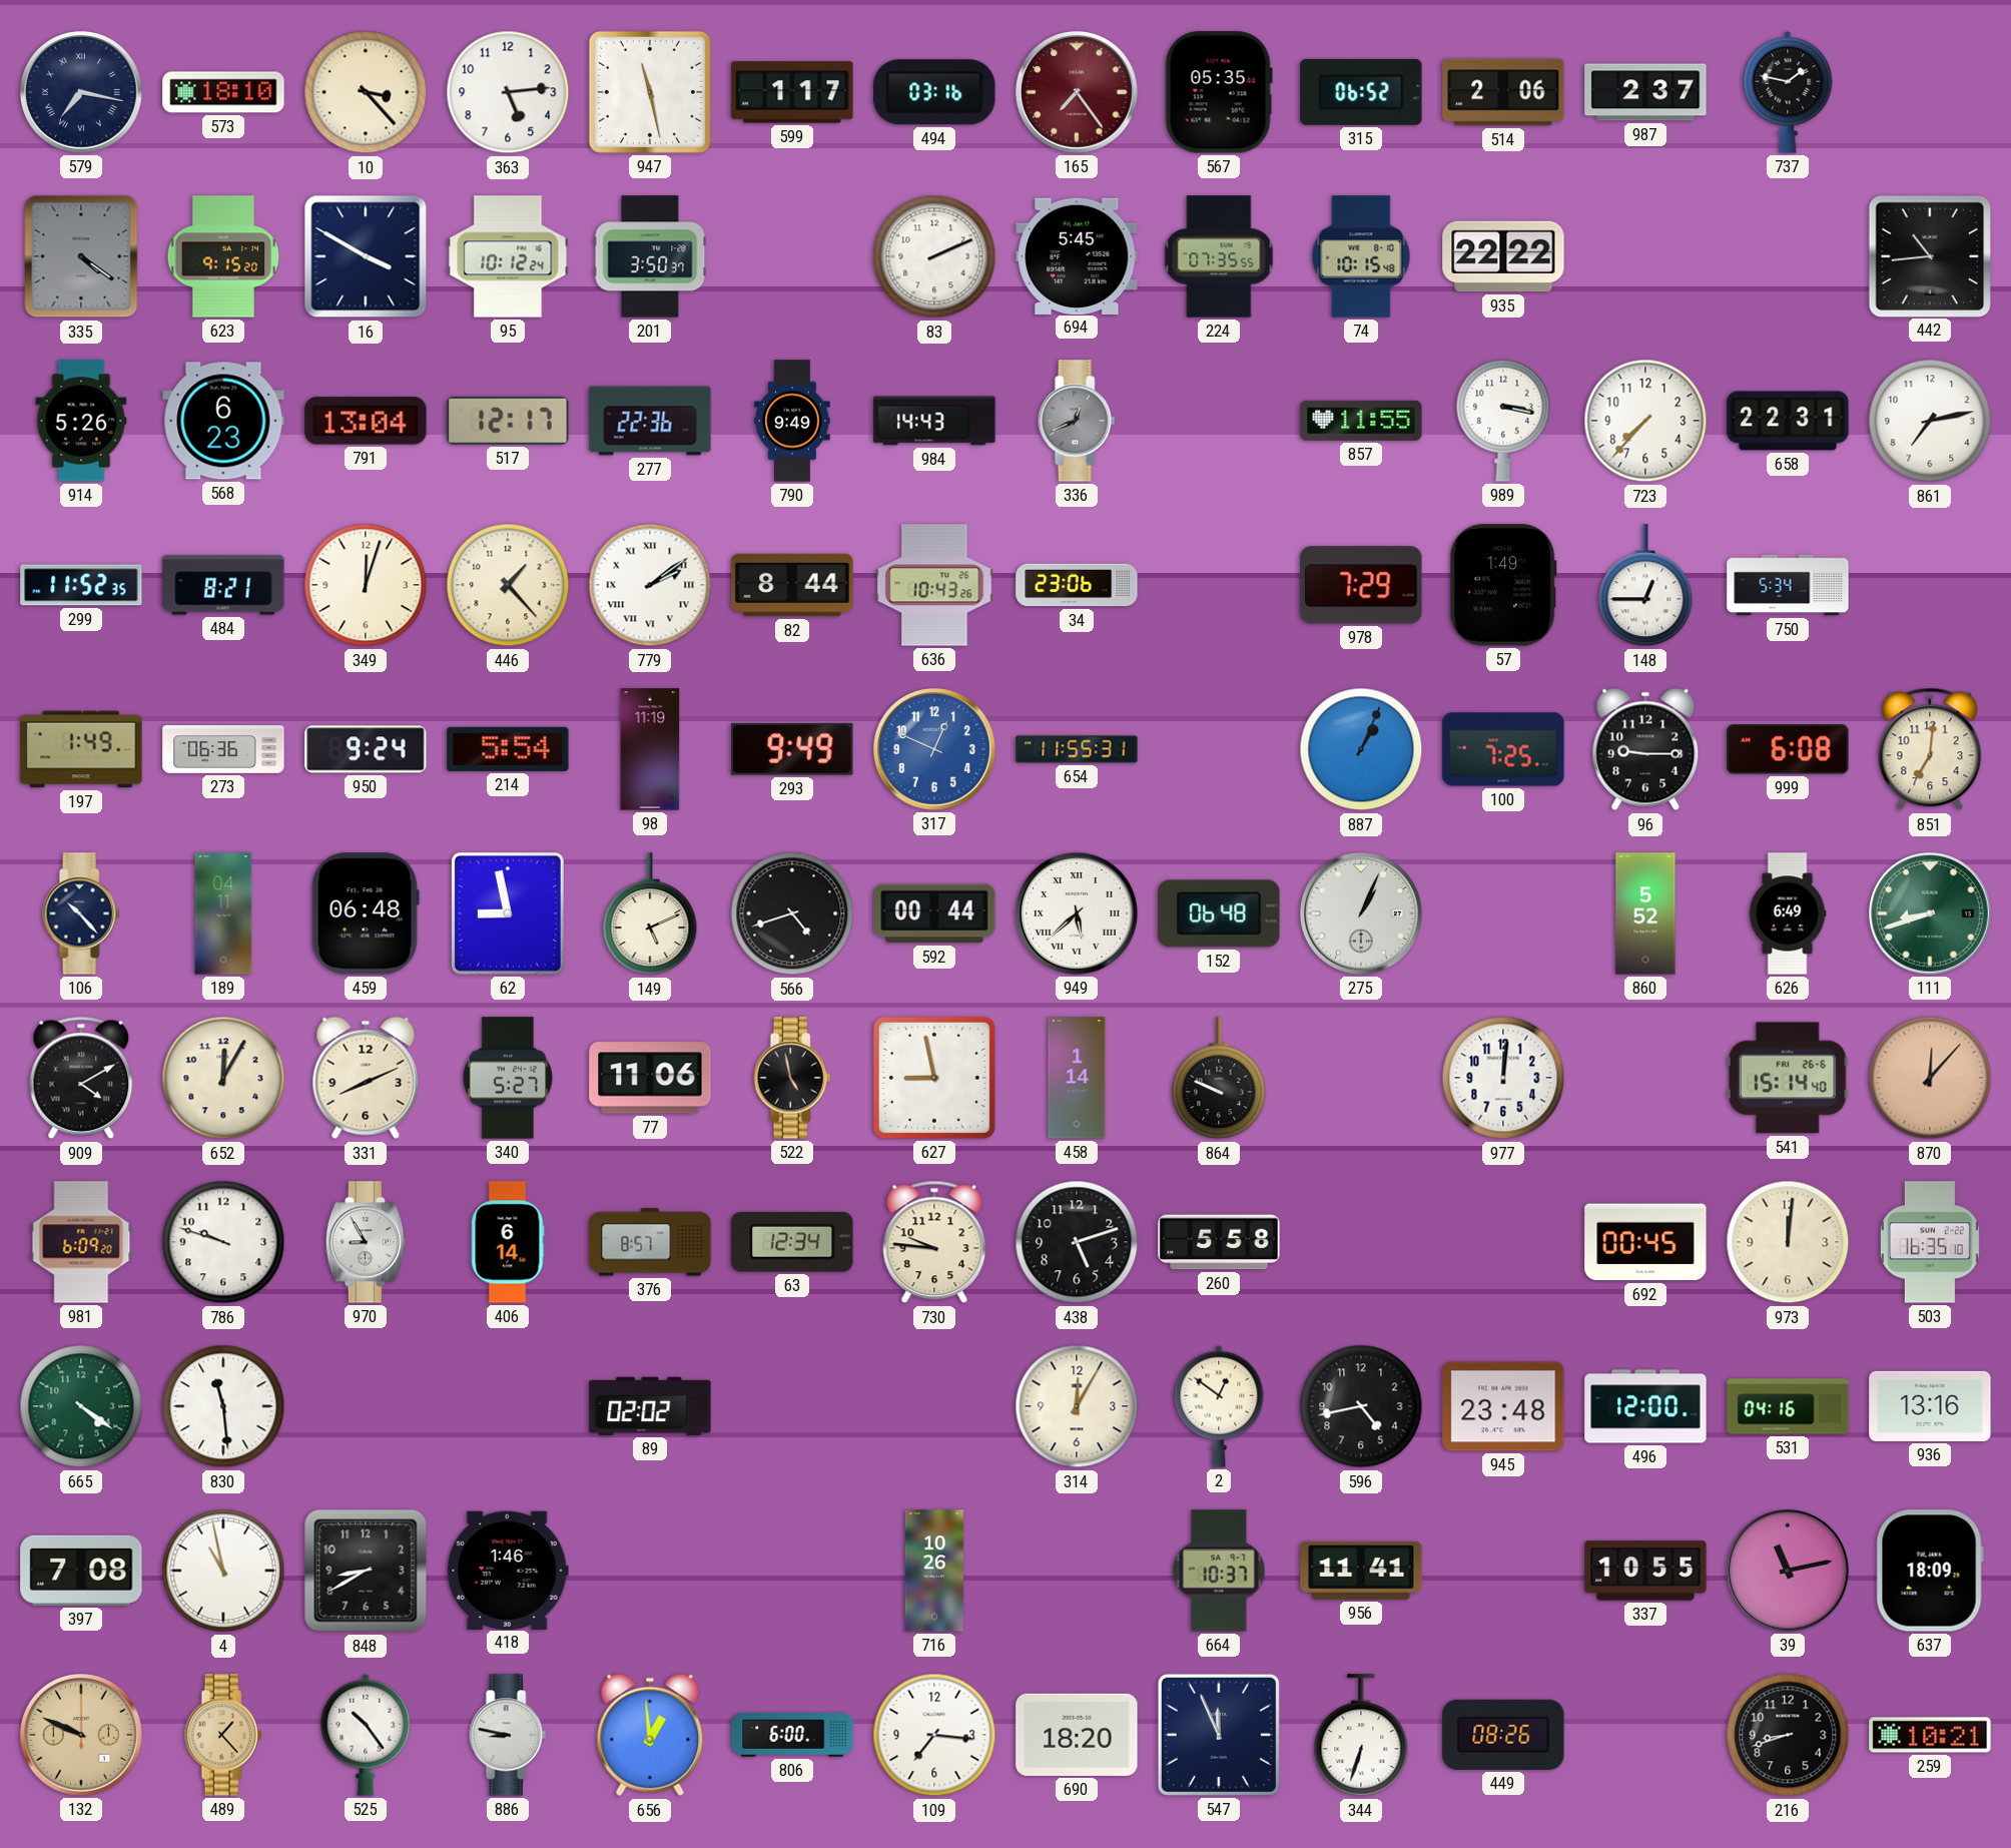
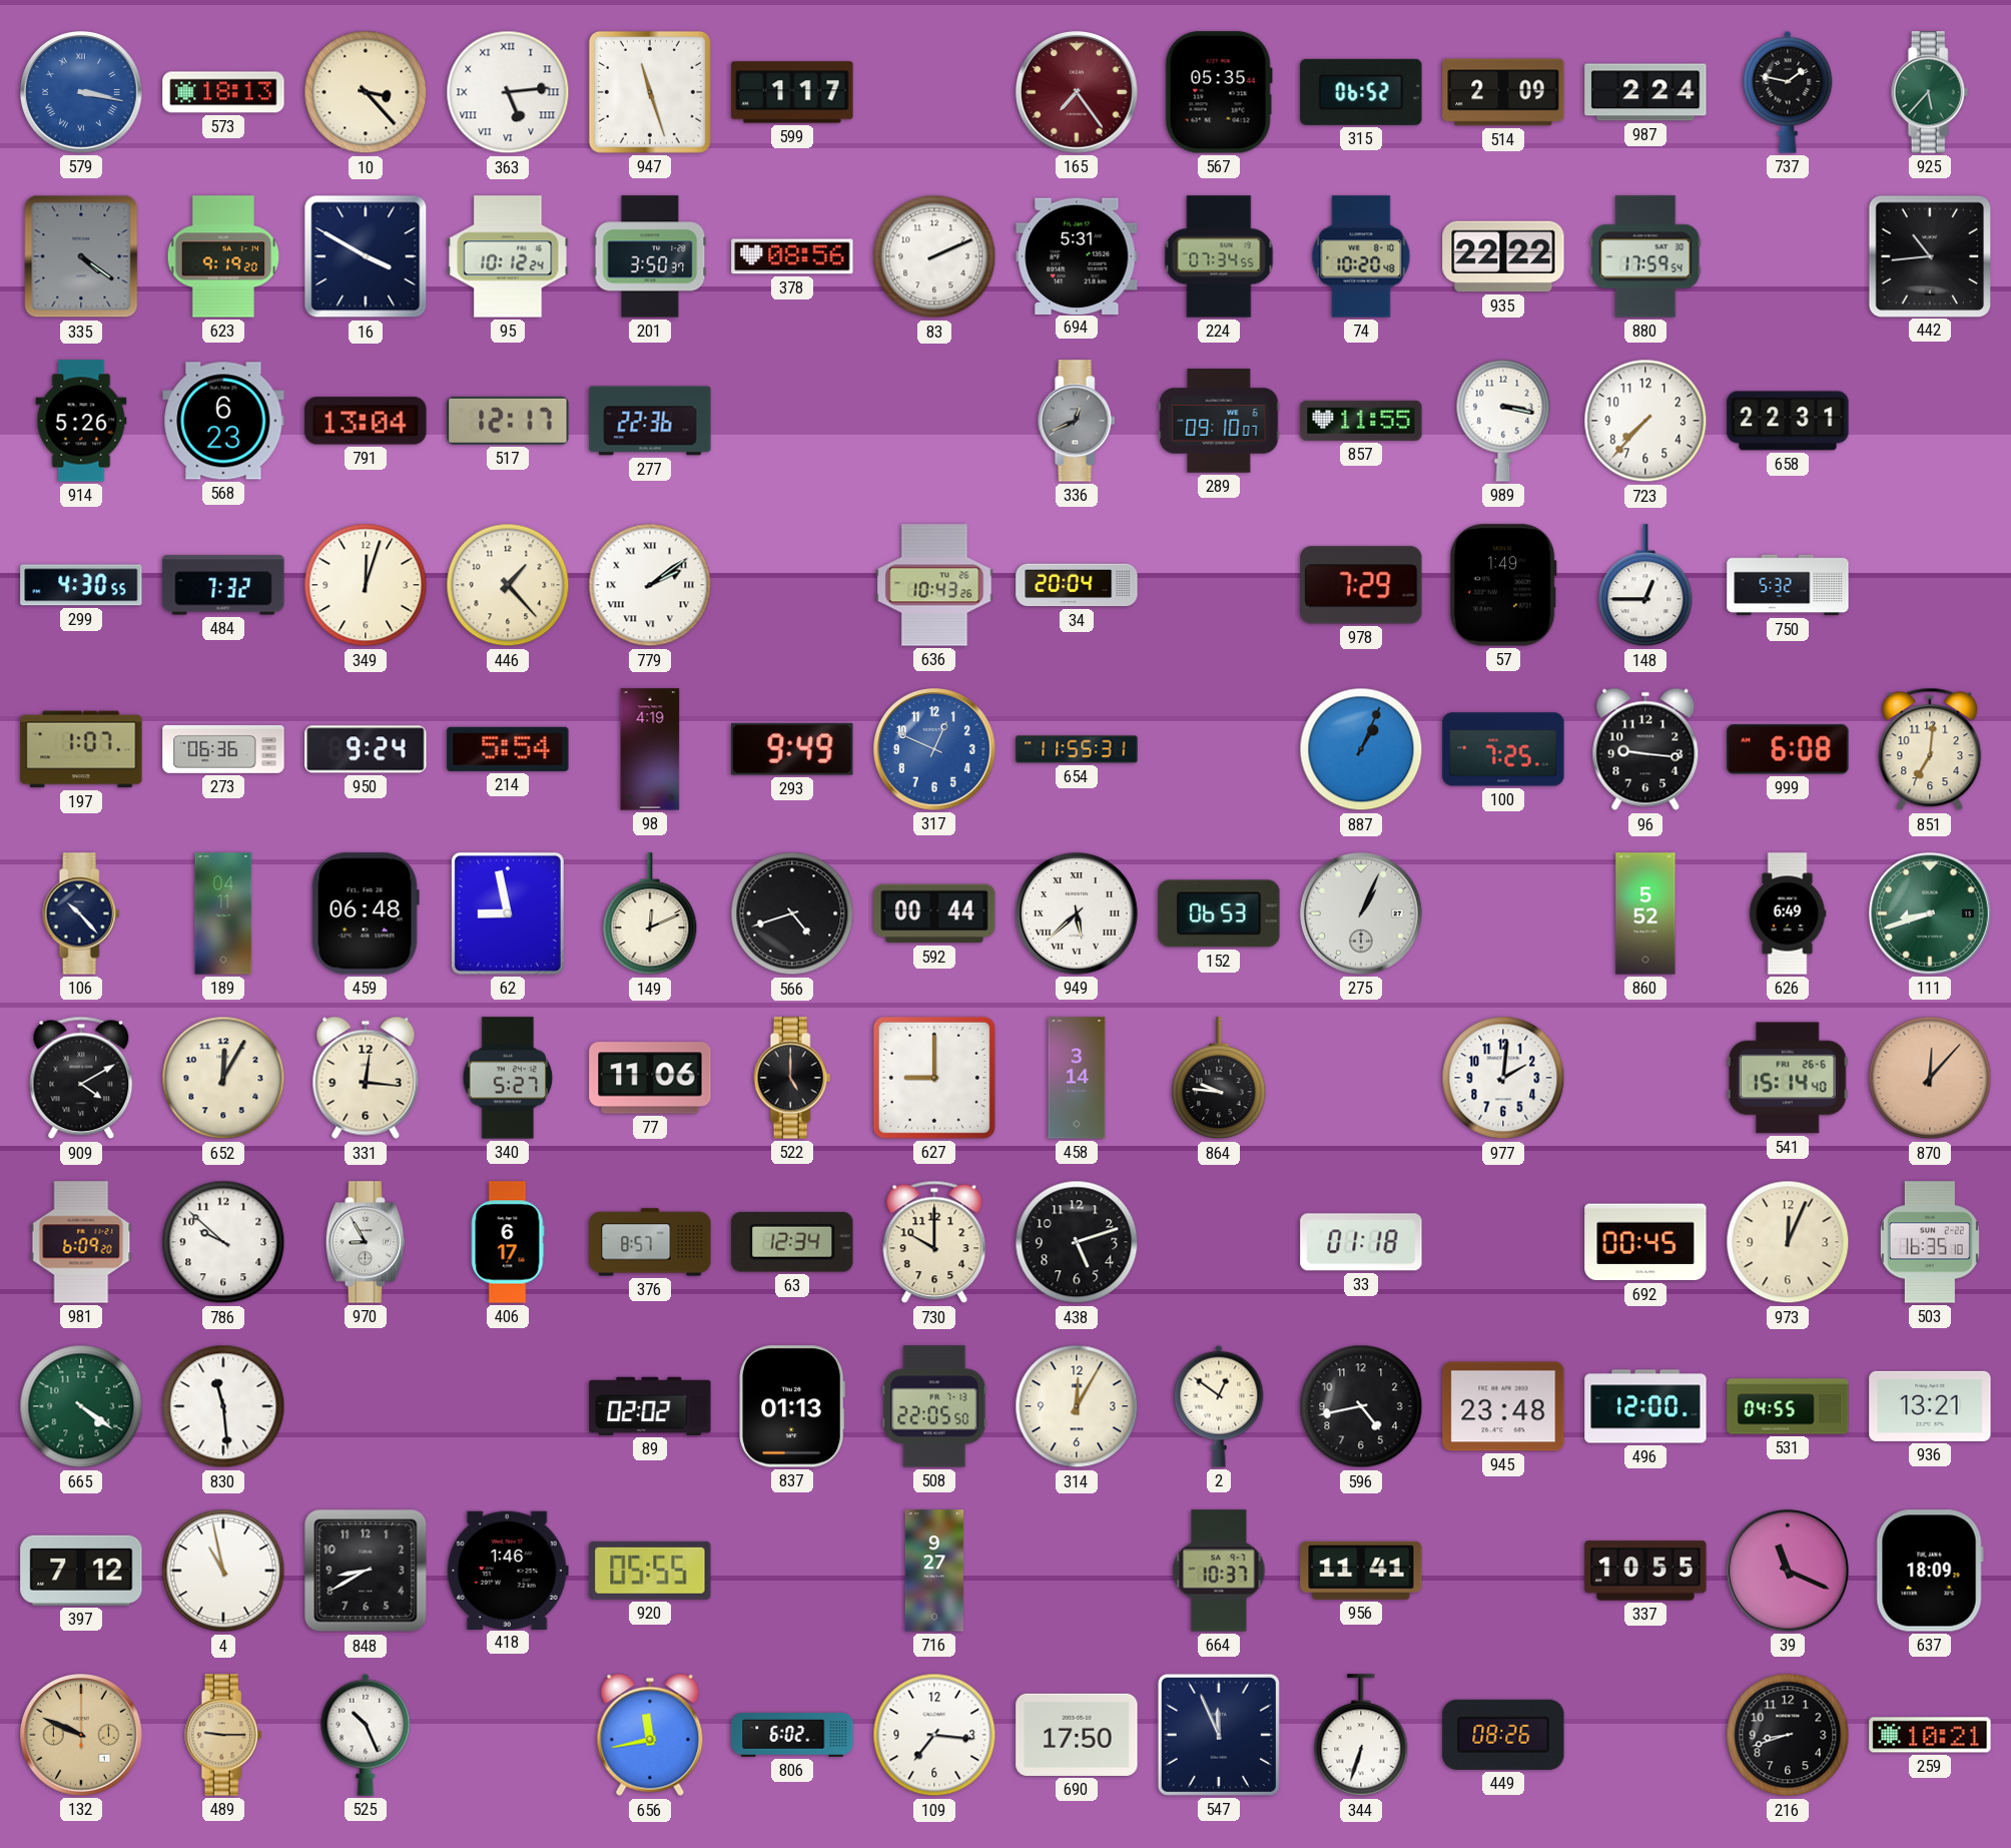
579: 7:17 -> 3:17 (81, 92)
579 dial: navy -> blue (81, 92)
573: 18:10 -> 18:13 (223, 92)
363 numerals: Arabic -> Roman (508, 92)
947: 11:28 -> 11:27 (650, 92)
494: 03:16 -> none (934, 92)
514: 2:06 -> 2:09 (1503, 92)
987: 2:37 -> 2:24 (1645, 92)
925: none -> 5:37 (1930, 92)
623: 9:15 -> 9:19 (223, 256)
378: none -> 08:56 (792, 256)
694: 5:45 -> 5:31 (1077, 255)
224: 07:35 -> 07:34 (1219, 256)
74: 10:15 -> 10:20 (1361, 256)
880: none -> 17:59 (1645, 256)
790: 9:49 -> none (792, 421)
984: 14:43 -> none (934, 421)
289: none -> 09:10 (1219, 421)
861: 7:13 -> none (1930, 421)
299: 11:52 -> 4:30 (81, 585)
484: 8:21 -> 7:32 (223, 585)
82: 8:44 -> none (792, 585)
34: 23:06 -> 20:04 (1077, 585)
750: 5:34 -> 5:32 (1788, 585)
197: 1:49 -> 1:07 (81, 749)
98: 11:19 -> 4:19 (650, 749)
96: 9:15 -> 9:16 (1645, 749)
149: 5:11 -> 12:11 (650, 914)
152: 06:48 -> 06:53 (1219, 913)
331: 8:11 -> 12:16 (366, 1078)
522: 4:58 -> 5:00 (792, 1078)
627: 8:58 -> 9:00 (934, 1078)
458: 1:14 -> 3:14 (1077, 1078)
864: 9:49 -> 9:46 (1219, 1079)
977: 12:01 -> 2:01 (1503, 1078)
786: 9:48 -> 9:52 (223, 1242)
406: 6:14 -> 6:17 (508, 1242)
730: 9:46 -> 10:00 (934, 1242)
260: 5:58 -> none (1219, 1242)
33: none -> 01:18 (1361, 1242)
973: 12:01 -> 12:04 (1788, 1242)
837: none -> 01:13 (792, 1406)
508: none -> 22:05 (934, 1406)
531: 04:16 -> 04:55 (1788, 1406)
936: 13:16 -> 13:21 (1930, 1406)
397: 7:08 -> 7:12 (81, 1571)
920: none -> 05:55 (650, 1571)
716: 10:26 -> 9:27 (933, 1571)
39: 11:13 -> 11:19 (1788, 1571)
489: 1:23 -> 9:15 (223, 1735)
525: 10:24 -> 10:26 (366, 1735)
886: 8:47 -> none (508, 1735)
656: 12:59 -> 11:43 (650, 1735)
806: 6:00 -> 6:02 (792, 1736)
690: 18:20 -> 17:50 (1077, 1735)
